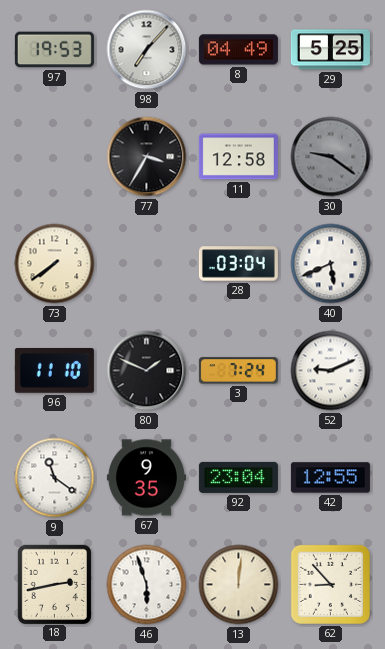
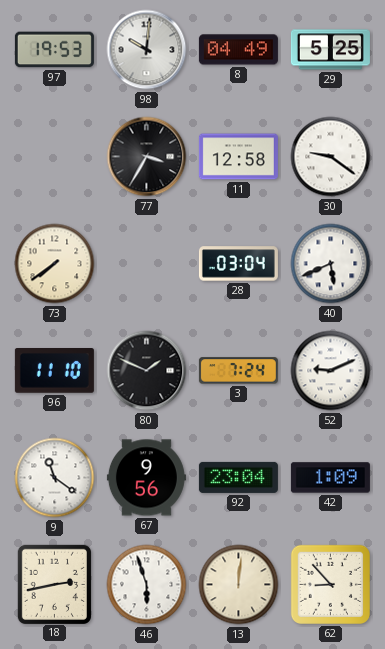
98: 7:07 -> 10:01 (147, 50)
30 dial: grey -> white (331, 157)
67: 9:35 -> 9:56 (146, 478)
42: 12:55 -> 1:09 (330, 478)
